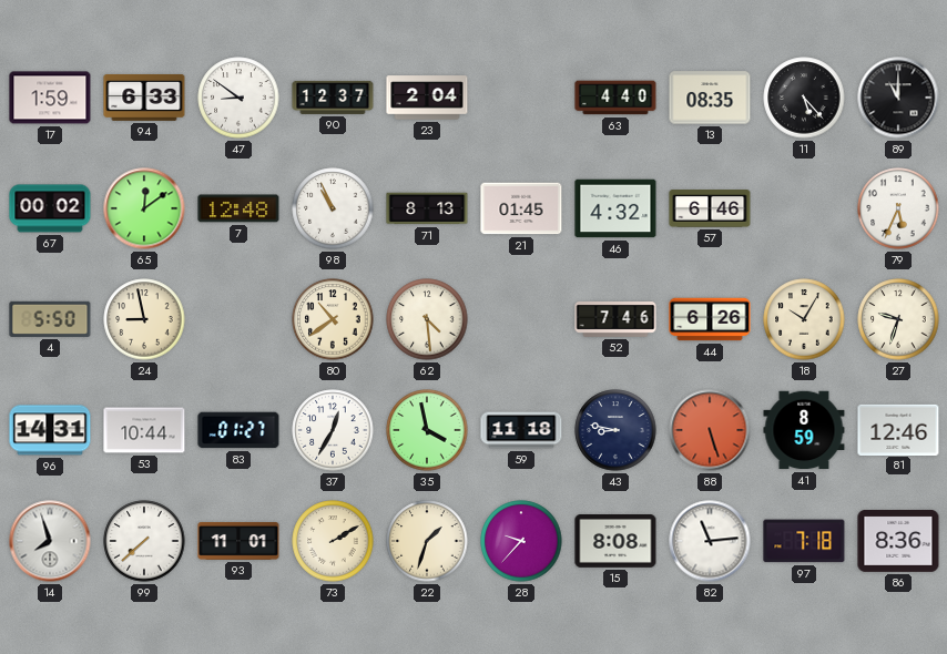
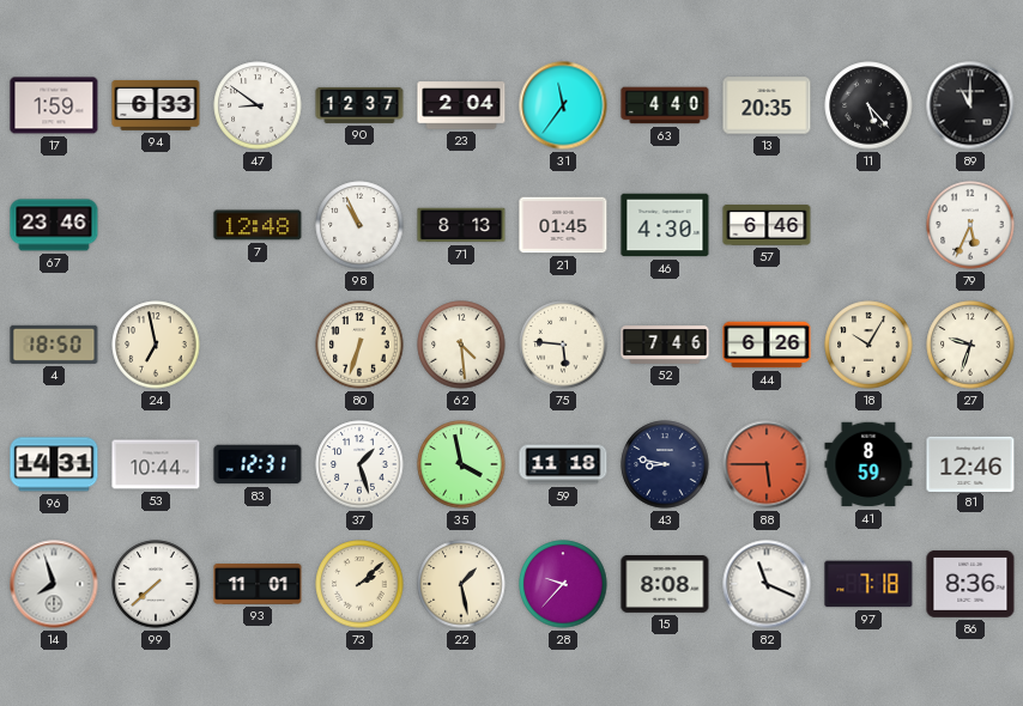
31: none -> 11:36 (563, 105)
13: 08:35 -> 20:35 (767, 105)
67: 00:02 -> 23:46 (54, 225)
65: 12:09 -> none (144, 208)
46: 4:32 -> 4:30 (665, 225)
4: 5:50 -> 18:50 (54, 345)
24: 8:58 -> 6:58 (156, 345)
80: 10:39 -> 6:33 (359, 345)
75: none -> 5:46 (563, 345)
83: 01:27 -> 12:31 (258, 464)
37: 12:35 -> 1:27 (359, 464)
88: 5:27 -> 5:45 (767, 464)
73: 2:10 -> 2:08 (359, 584)
22: 1:33 -> 1:28 (461, 584)
82: 11:14 -> 11:19 (767, 584)
